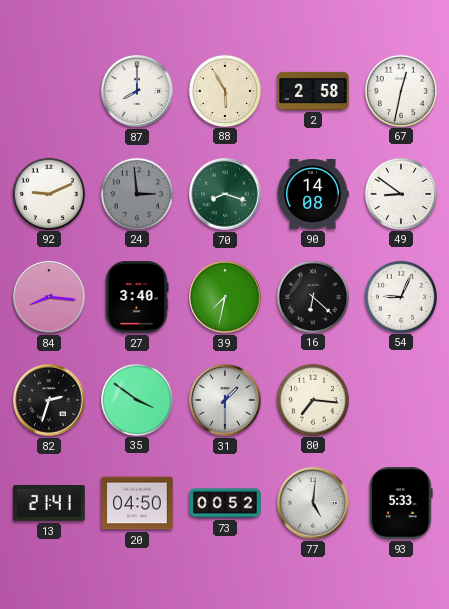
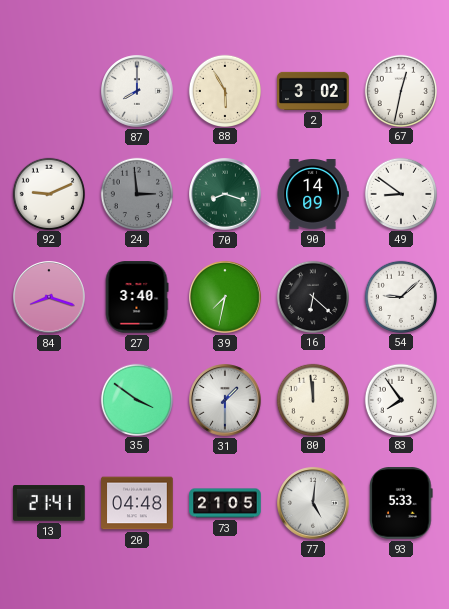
2: 2:58 -> 3:02 (313, 91)
90: 14:08 -> 14:09 (313, 195)
84: 8:16 -> 8:18 (49, 297)
54: 9:04 -> 9:08 (400, 296)
82: 2:33 -> none (49, 400)
80: 7:16 -> 11:59 (312, 399)
83: none -> 7:54 (400, 399)
20: 04:50 -> 04:48 (137, 503)
73: 00:52 -> 21:05 (225, 503)
